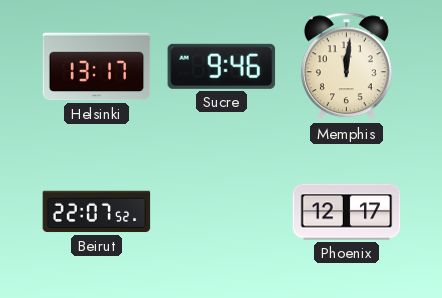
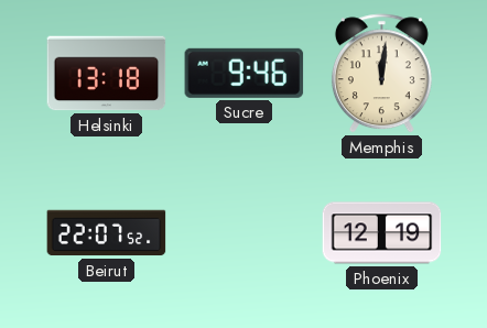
Helsinki: 13:17 -> 13:18 (107, 74)
Phoenix: 12:17 -> 12:19 (382, 233)
